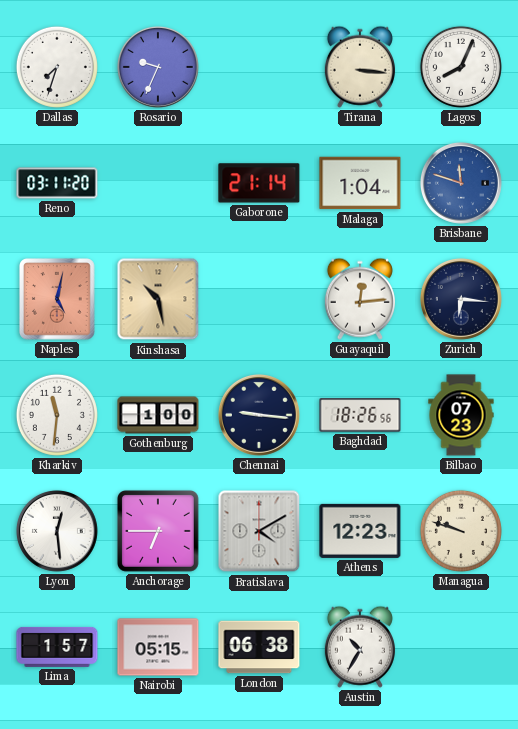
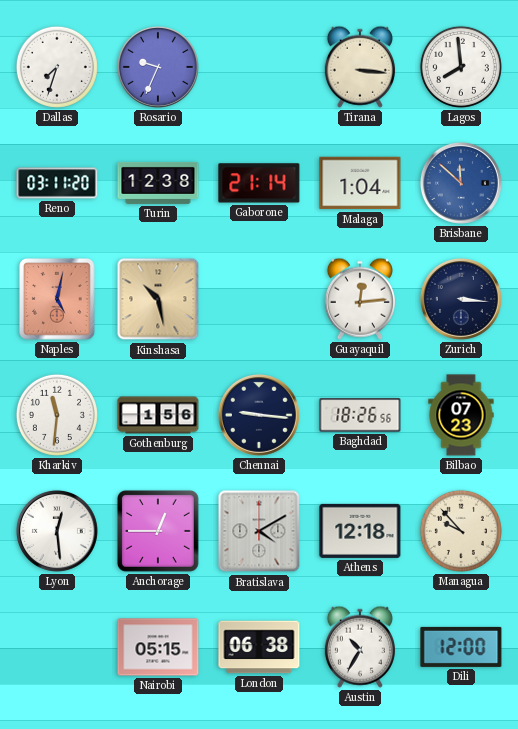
Lagos: 8:04 -> 7:59 (461, 67)
Turin: none -> 12:38 (158, 183)
Brisbane: 11:48 -> 11:52 (461, 183)
Zurich: 6:16 -> 3:16 (461, 299)
Gothenburg: 1:00 -> 1:56 (158, 415)
Anchorage: 6:45 -> 12:45 (158, 531)
Athens: 12:23 -> 12:18 (360, 531)
Managua: 9:48 -> 9:53 (461, 531)
Lima: 1:57 -> none (57, 647)
Dili: none -> 12:00 (461, 647)
